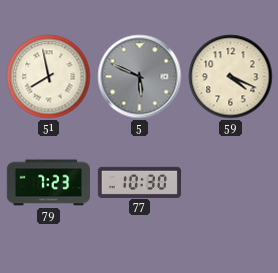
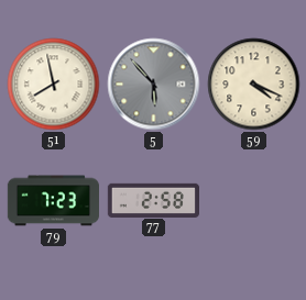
5: 5:49 -> 5:53 (154, 85)
77: 10:30 -> 2:58 (153, 200)
